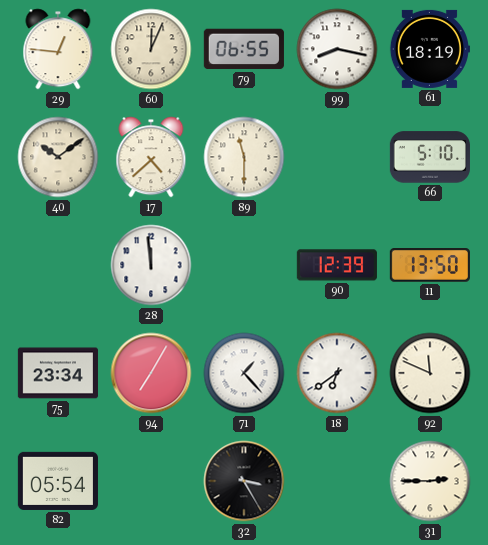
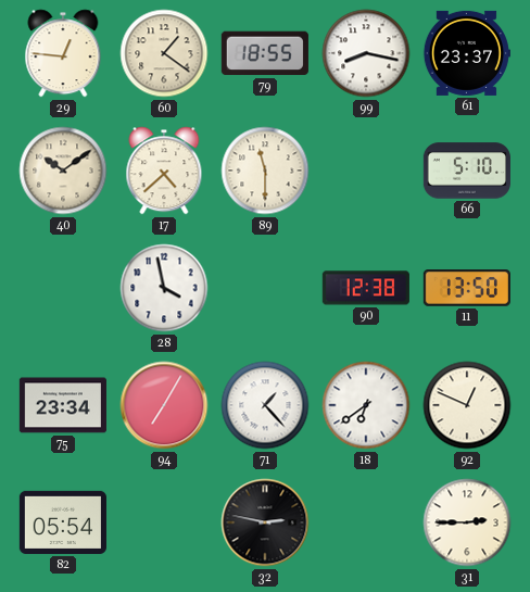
60: 12:04 -> 1:21 (164, 53)
79: 06:55 -> 18:55 (265, 53)
61: 18:19 -> 23:37 (466, 53)
28: 11:59 -> 3:58 (164, 288)
90: 12:39 -> 12:38 (366, 288)
92: 11:49 -> 12:49 (467, 405)
32: 3:25 -> 2:47 (265, 522)
